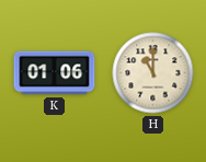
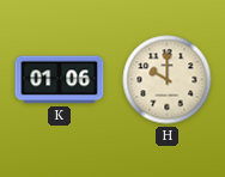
H: 11:00 -> 10:00 (168, 80)
